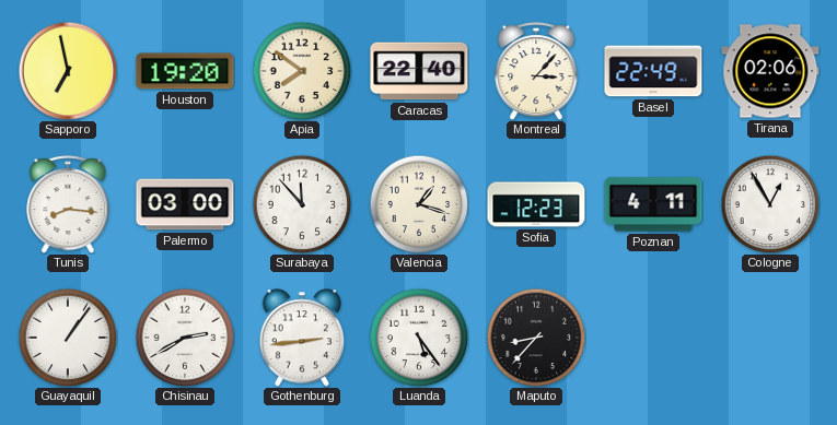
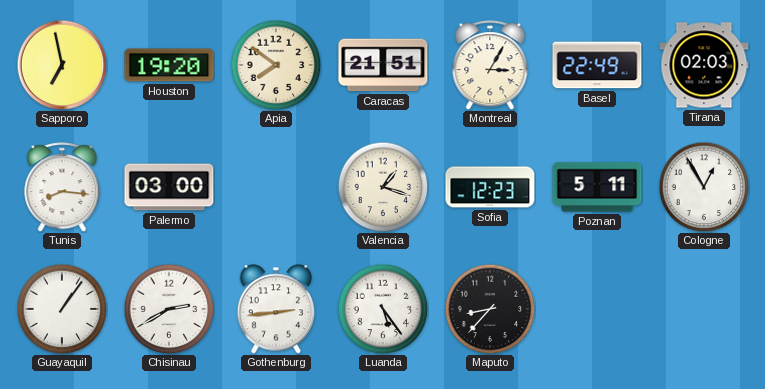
Caracas: 22:40 -> 21:51 (383, 65)
Montreal: 3:07 -> 3:05 (490, 65)
Tirana: 02:06 -> 02:03 (704, 65)
Surabaya: 11:53 -> none (302, 204)
Poznan: 4:11 -> 5:11 (597, 187)
